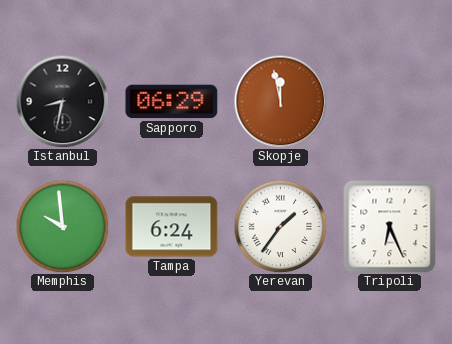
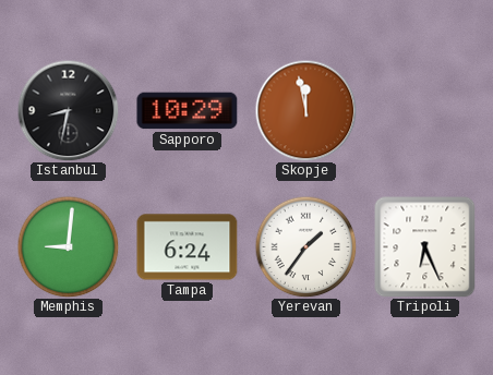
Sapporo: 06:29 -> 10:29 (188, 111)
Memphis: 9:59 -> 9:01 (68, 246)
